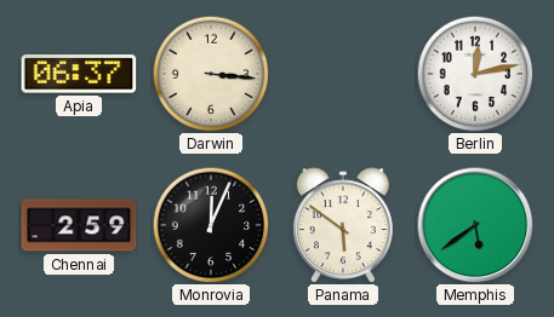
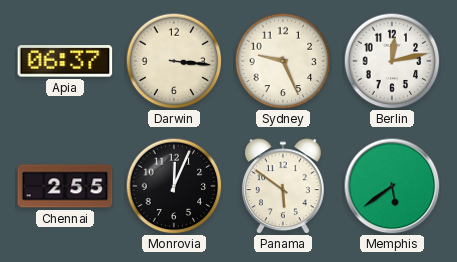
Sydney: none -> 9:26 (283, 61)
Chennai: 2:59 -> 2:55 (65, 186)
